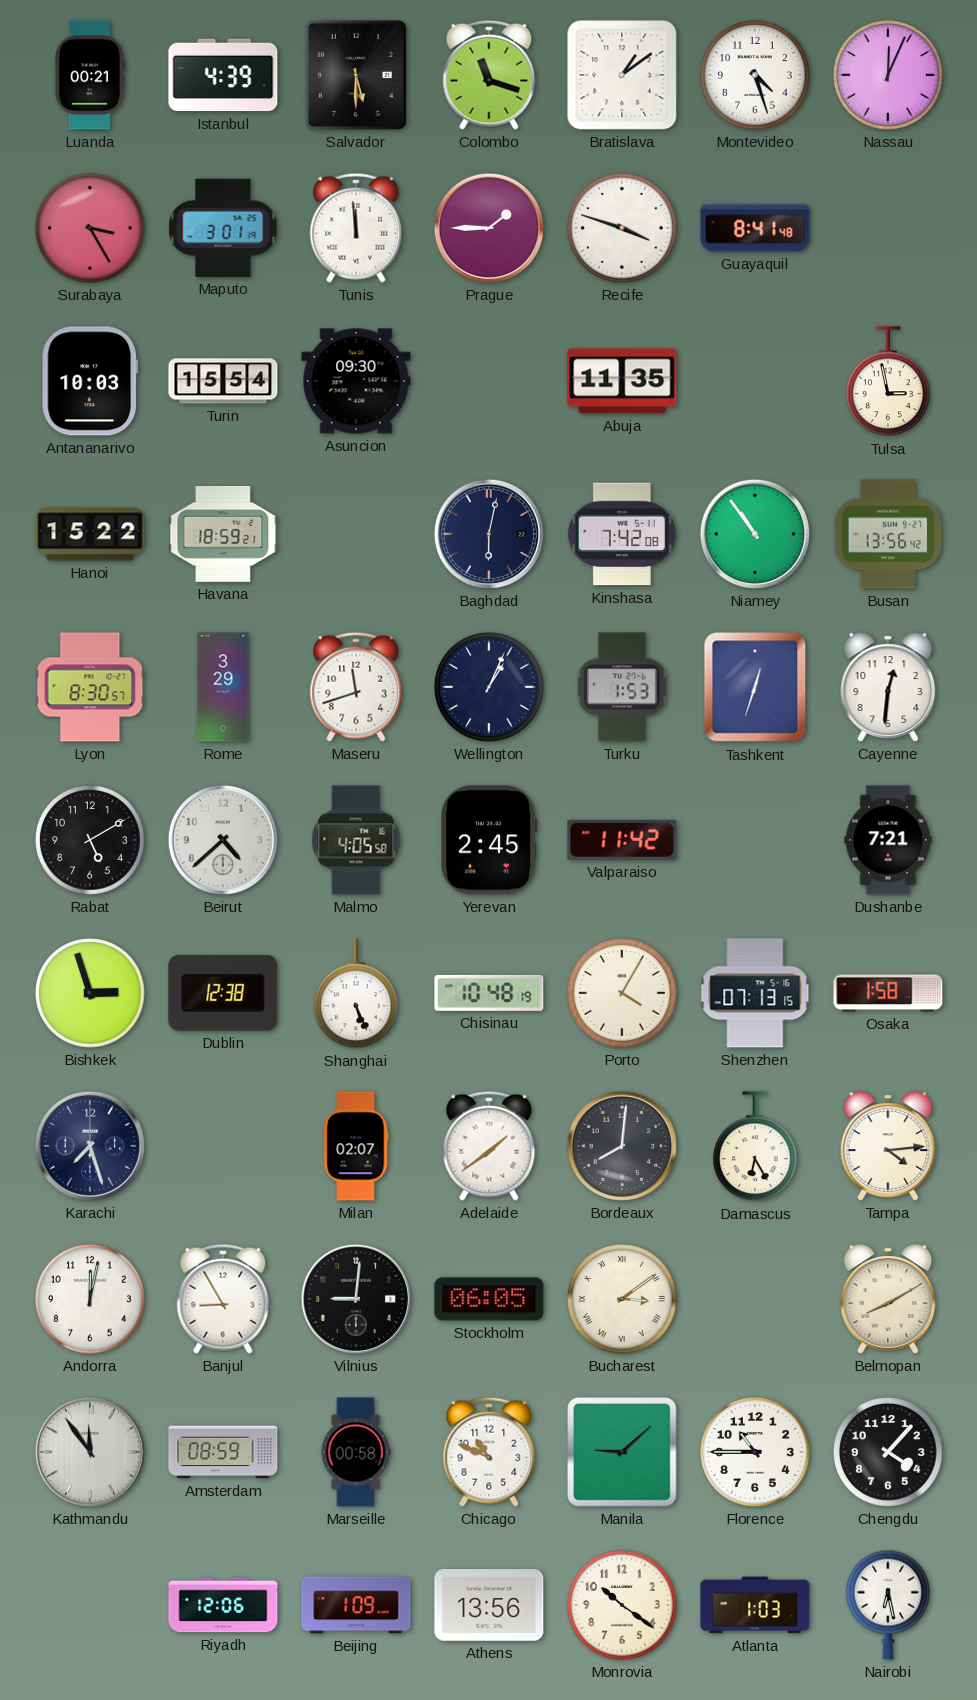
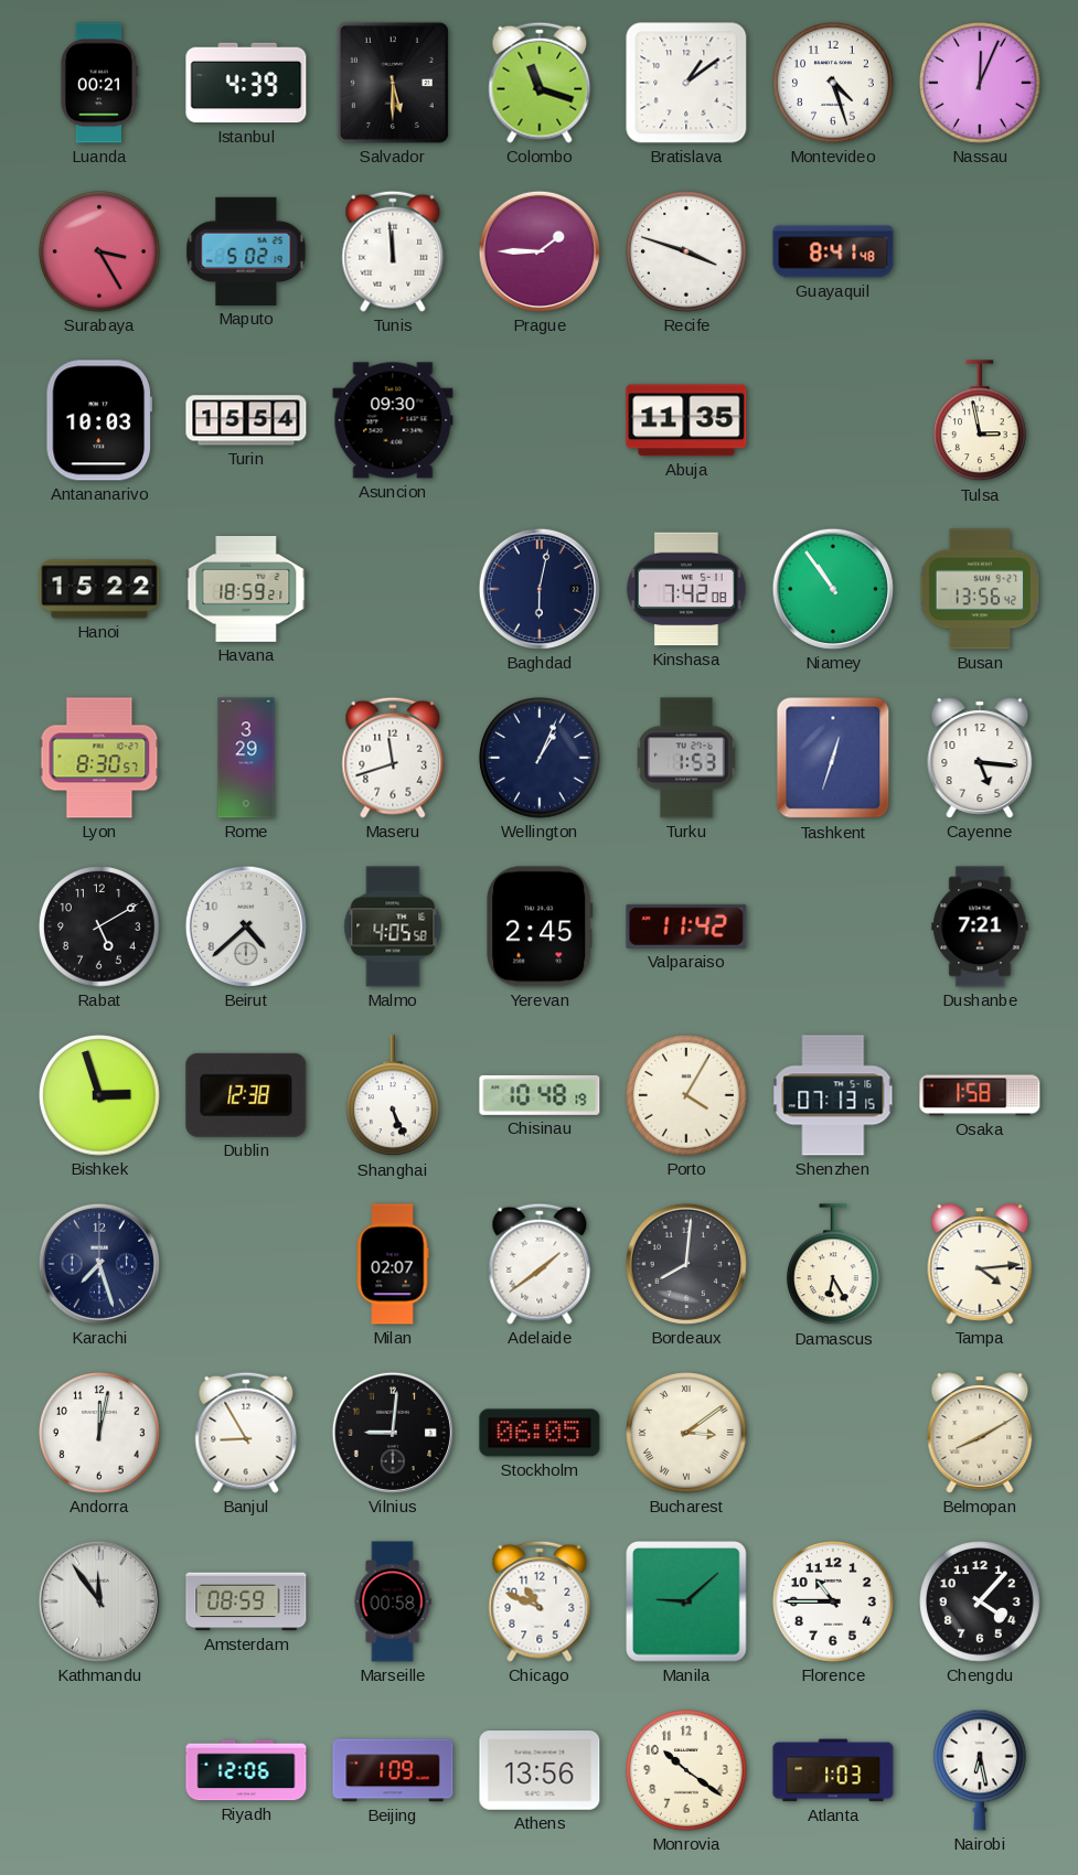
Maputo: 3:01 -> 5:02 (246, 251)
Cayenne: 12:31 -> 5:16 (980, 758)
